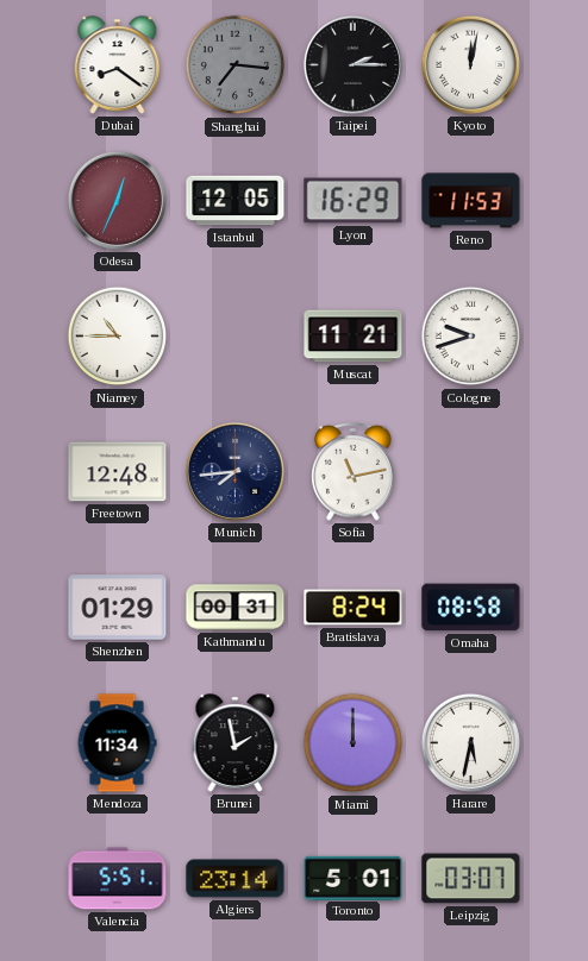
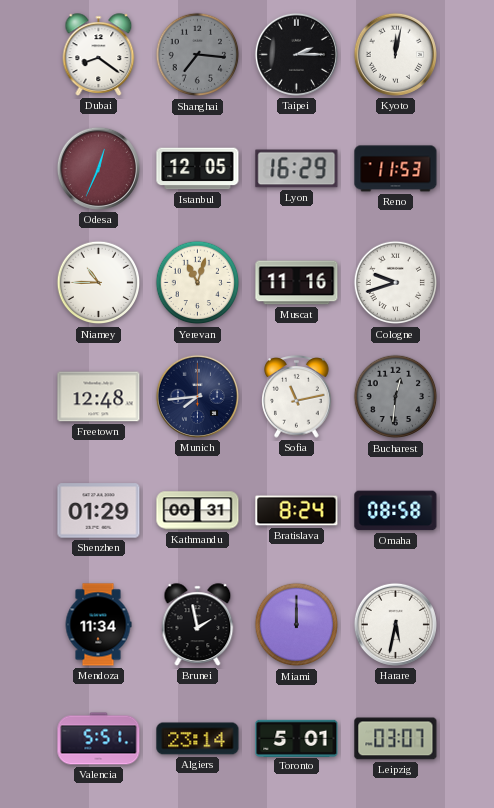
Yerevan: none -> 11:03 (198, 283)
Muscat: 11:21 -> 11:16 (297, 283)
Bucharest: none -> 12:31 (396, 397)
